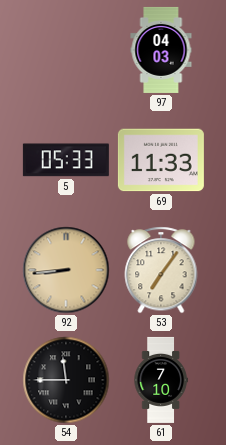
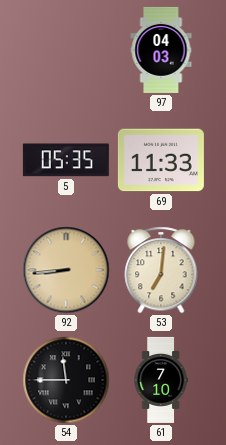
5: 05:33 -> 05:35 (66, 160)
53: 7:06 -> 7:01 (161, 270)
